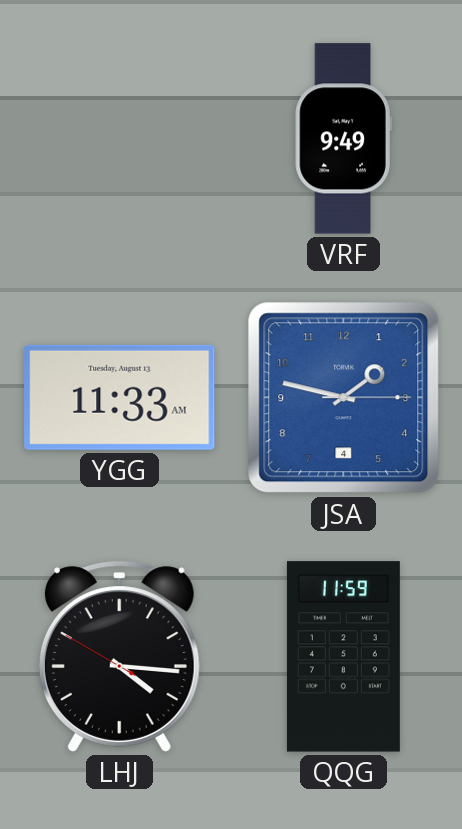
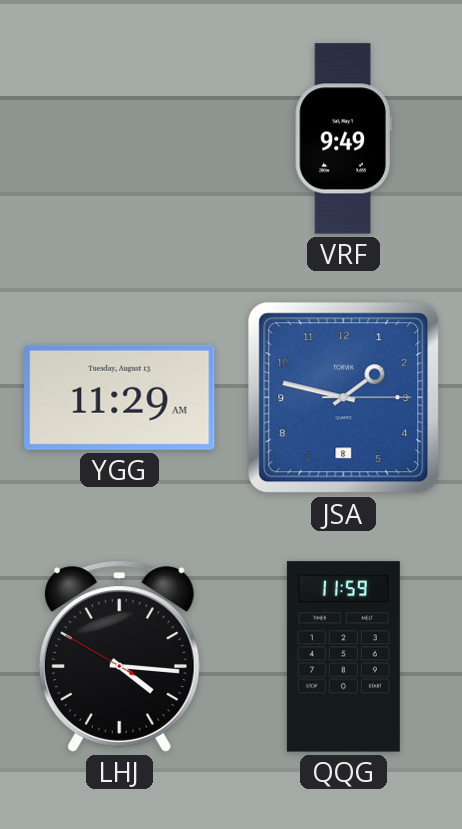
YGG: 11:33 -> 11:29 (120, 397)
JSA date: 4 -> 8 (344, 398)
